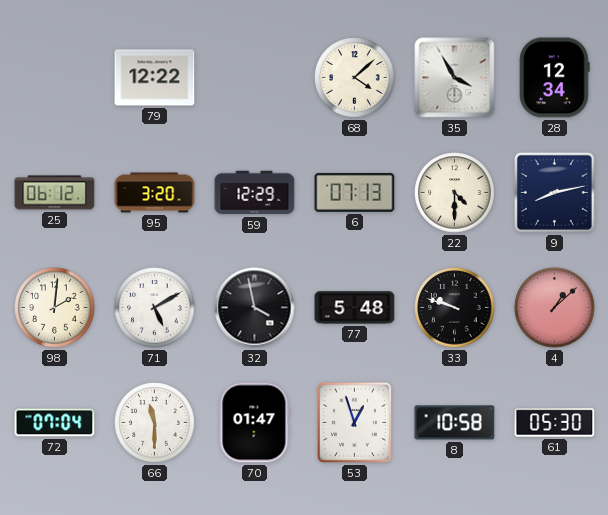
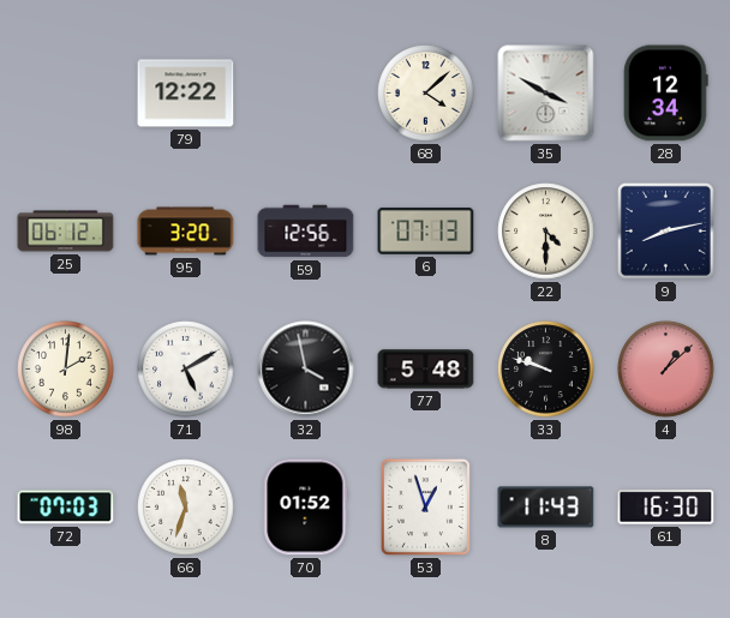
35: 3:55 -> 3:50 (546, 94)
59: 12:29 -> 12:56 (306, 232)
72: 07:04 -> 07:03 (66, 508)
66: 11:30 -> 11:33 (186, 508)
70: 01:47 -> 01:52 (306, 508)
8: 10:58 -> 11:43 (546, 508)
61: 05:30 -> 16:30 (666, 508)
